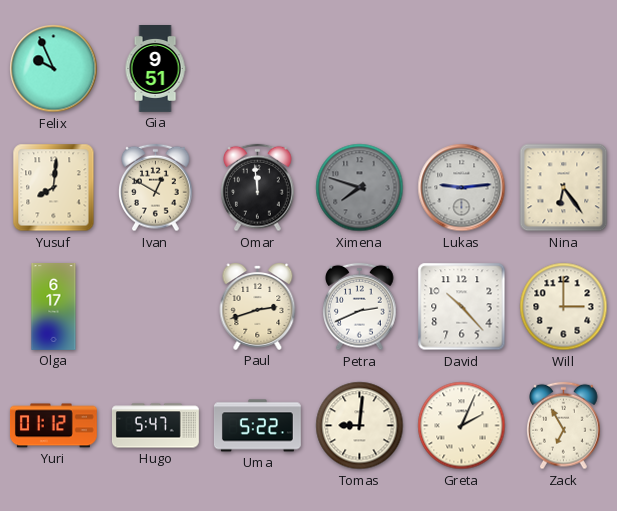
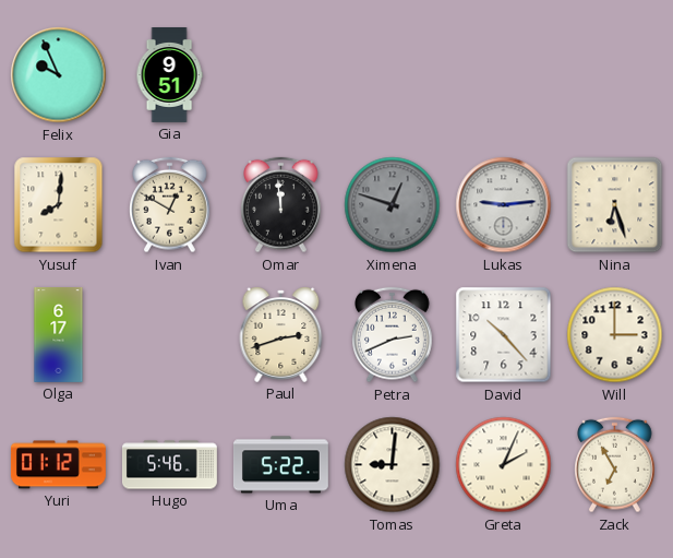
Ximena: 7:48 -> 12:48 (393, 205)
Nina: 6:24 -> 6:27 (615, 205)
Hugo: 5:47 -> 5:46 (169, 465)
